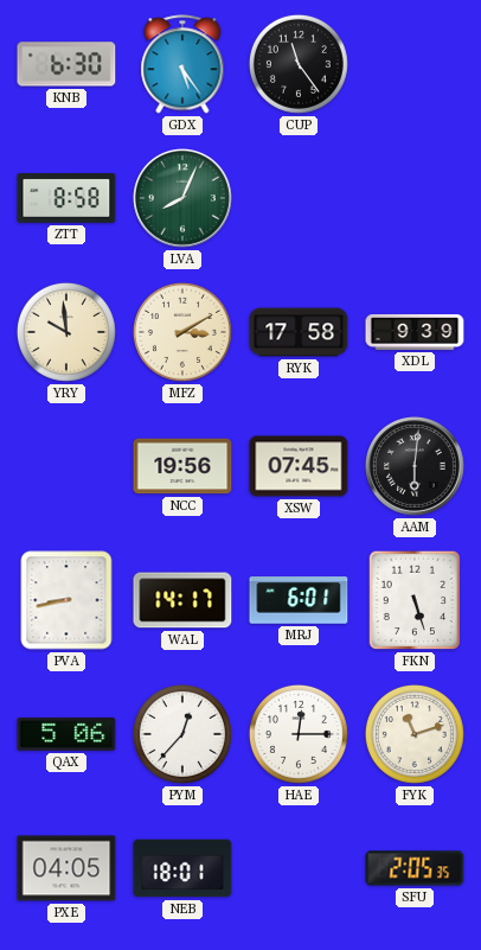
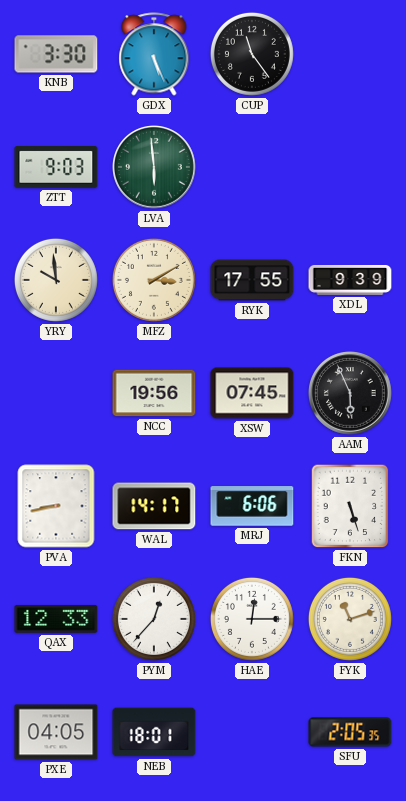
KNB: 6:30 -> 3:30 (56, 54)
GDX: 5:24 -> 5:26 (154, 54)
ZTT: 8:58 -> 9:03 (56, 168)
LVA: 8:04 -> 5:59 (155, 168)
RYK: 17:58 -> 17:55 (252, 280)
AAM: 6:01 -> 5:56 (351, 394)
MRJ: 6:01 -> 6:06 (252, 506)
QAX: 5:06 -> 12:33 (56, 619)
